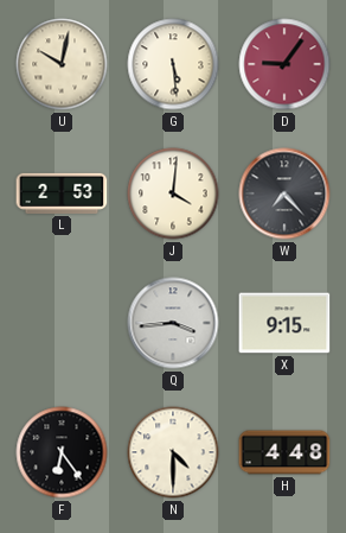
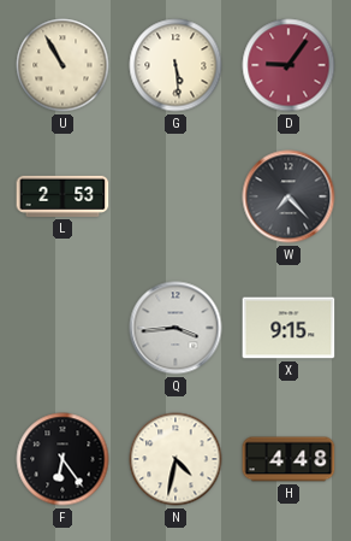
U: 10:02 -> 10:55 (63, 65)
J: 4:01 -> none (173, 193)
N: 4:30 -> 4:32 (175, 459)
